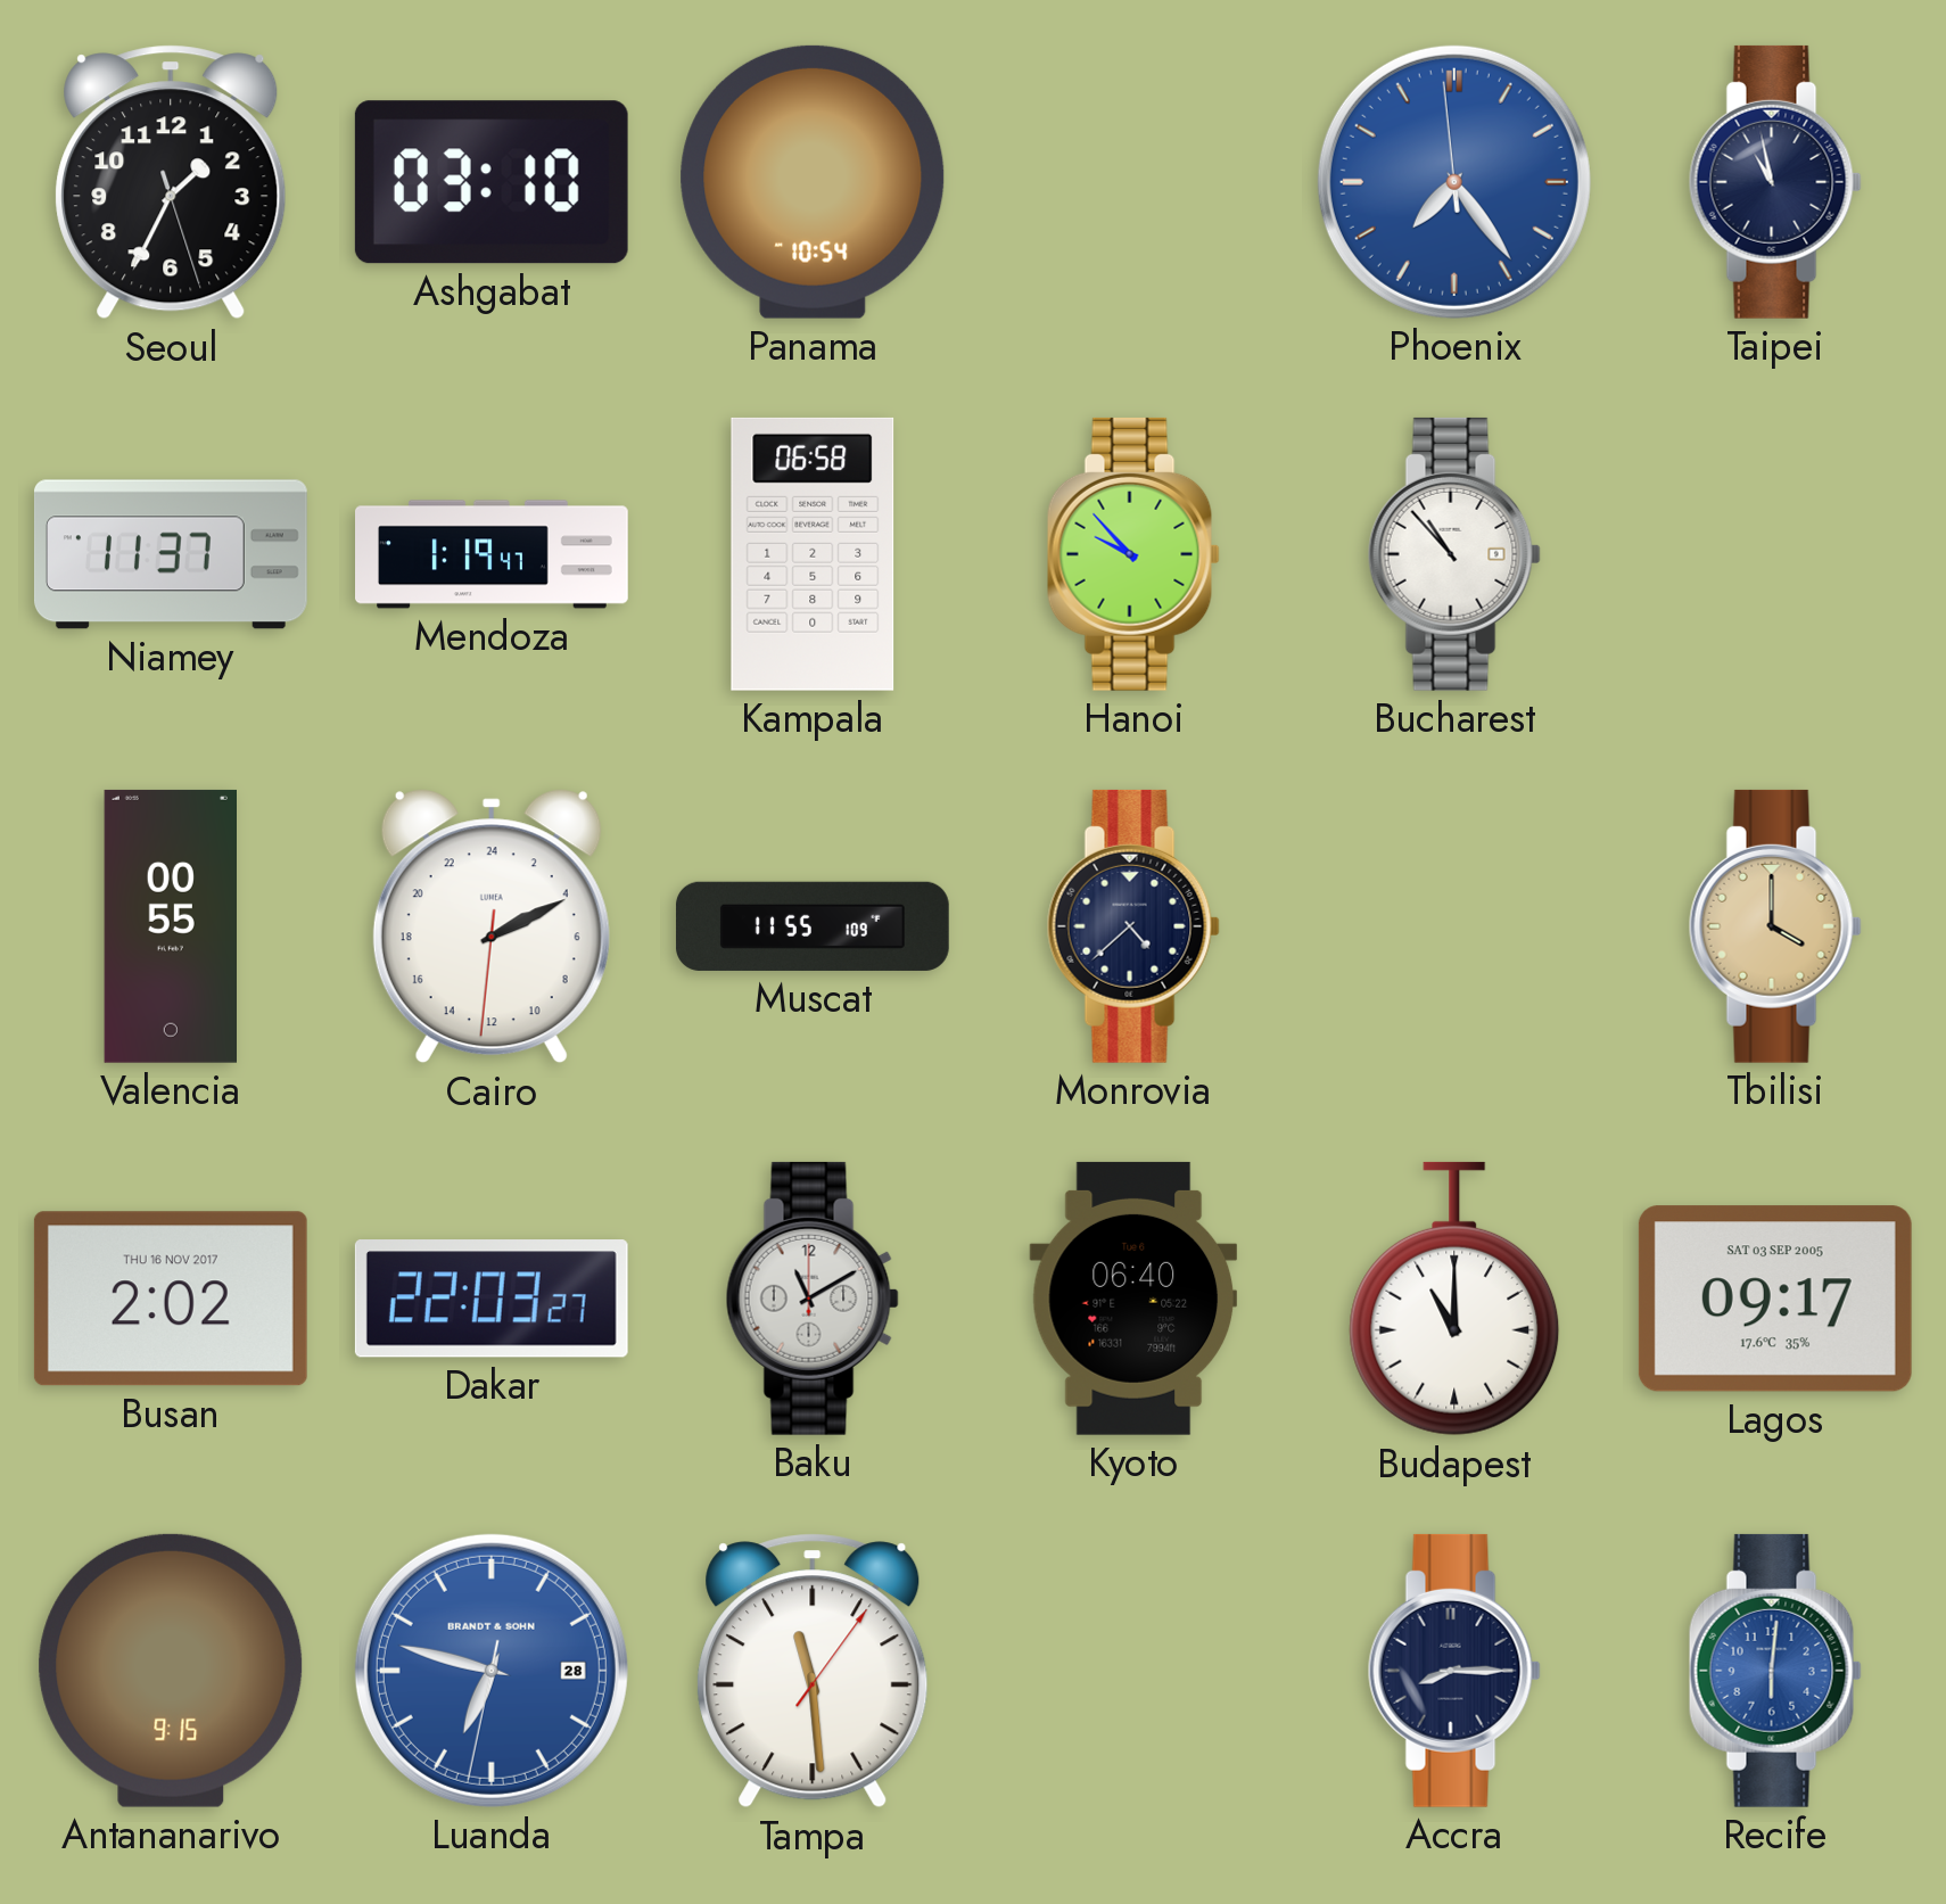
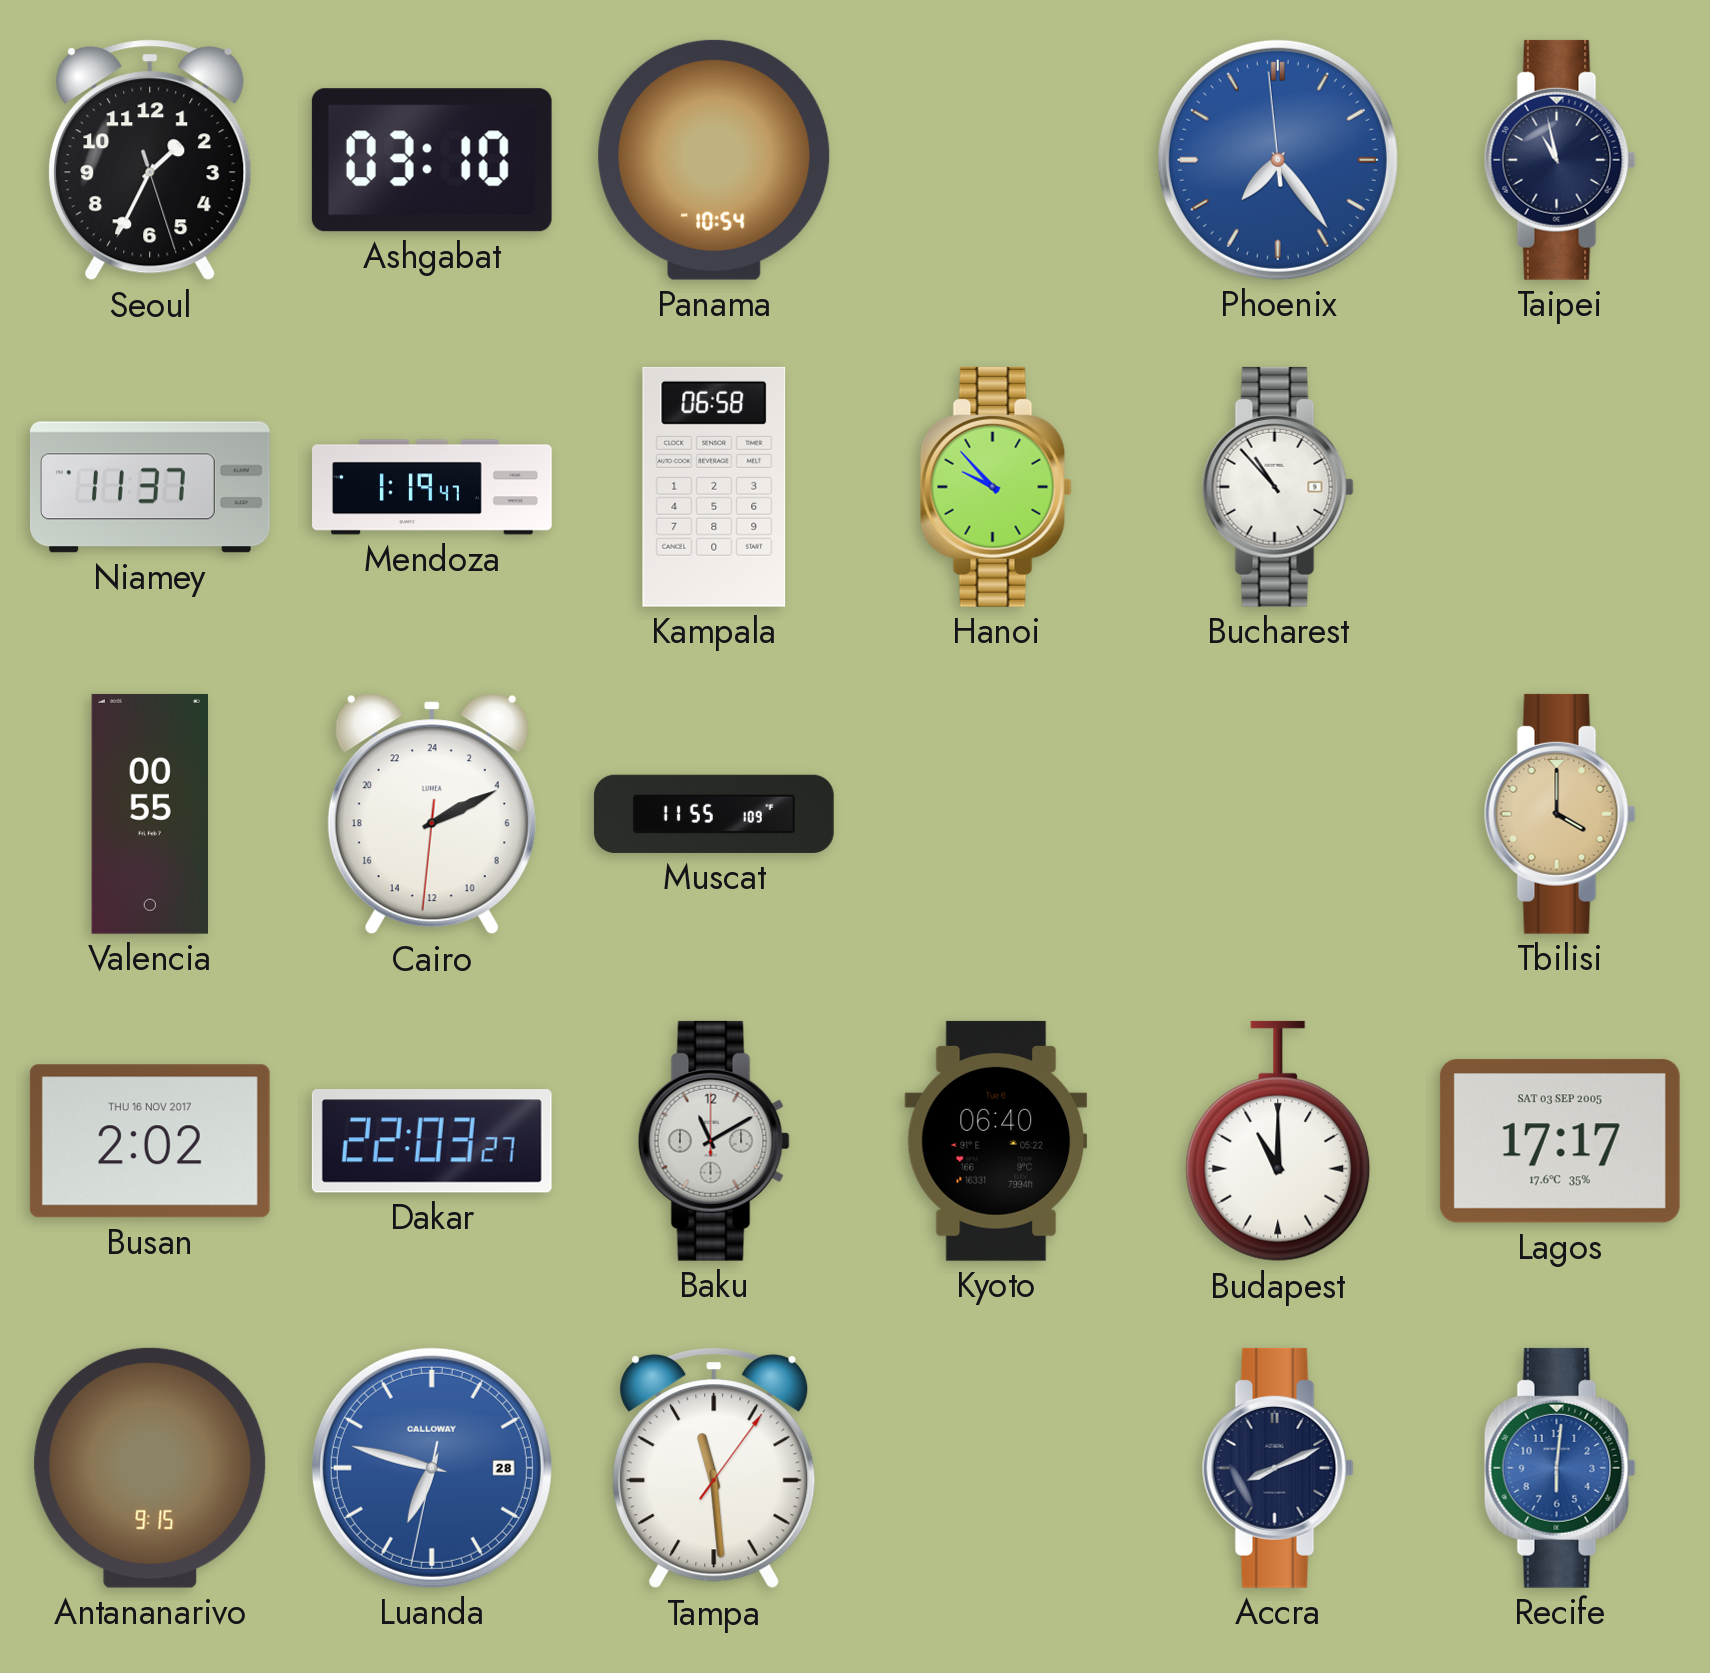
Monrovia: 4:38 -> none (1133, 926)
Lagos: 09:17 -> 17:17 (1560, 1141)
Luanda brand: BRANDT & SOHN -> CALLOWAY (432, 1468)
Accra: 8:15 -> 8:11 (1278, 1468)
